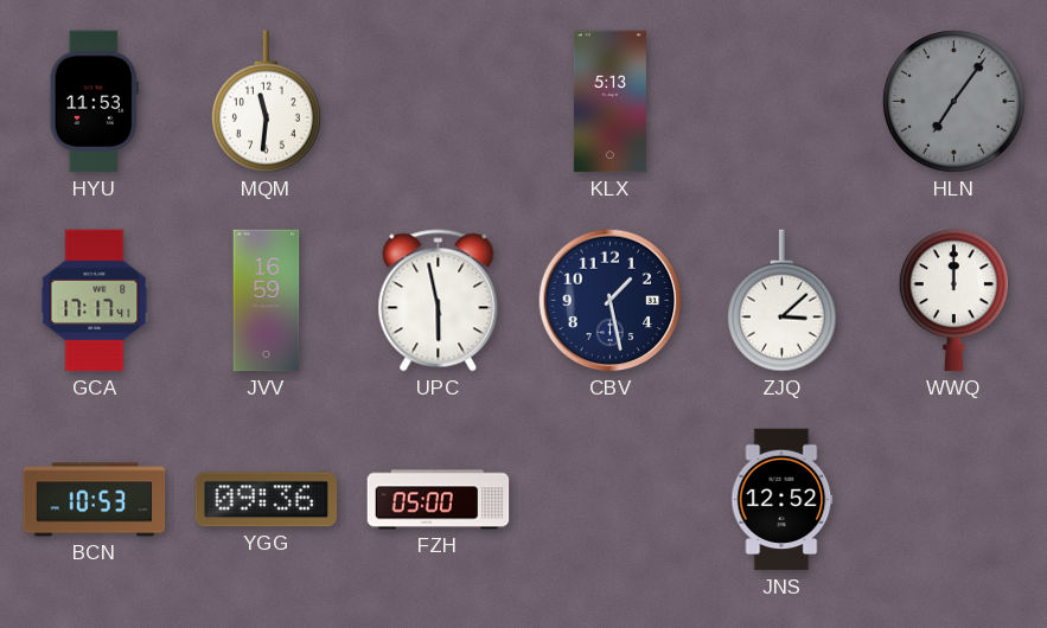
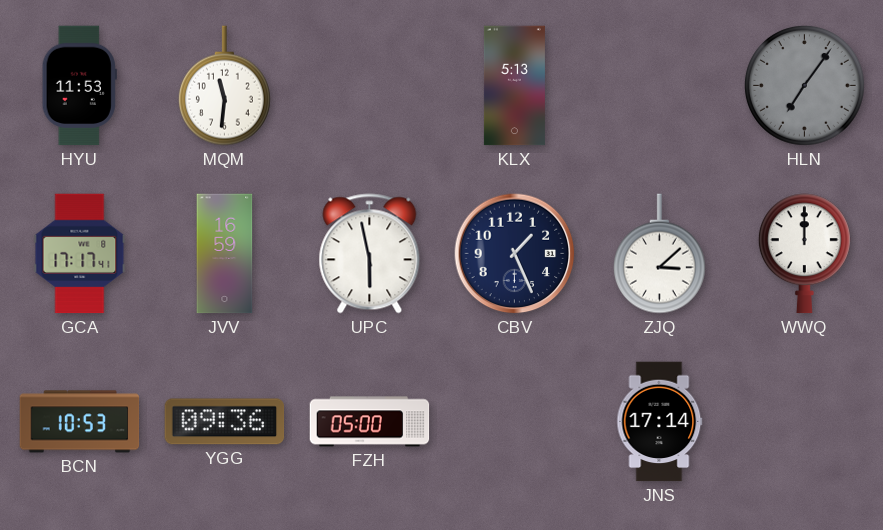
CBV: 1:28 -> 1:26 (515, 254)
JNS: 12:52 -> 17:14 (660, 422)
